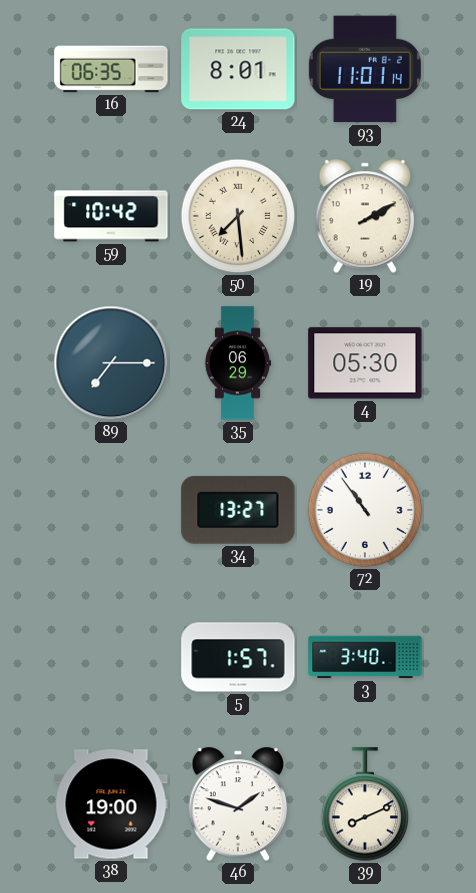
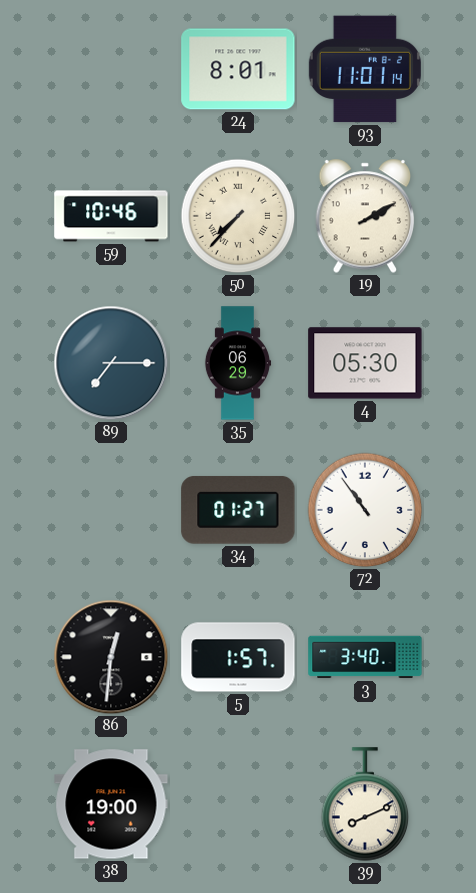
16: 06:35 -> none (111, 69)
59: 10:42 -> 10:46 (111, 216)
50: 7:29 -> 7:37 (238, 216)
34: 13:27 -> 01:27 (238, 510)
86: none -> 12:31 (111, 657)
46: 1:48 -> none (238, 804)
